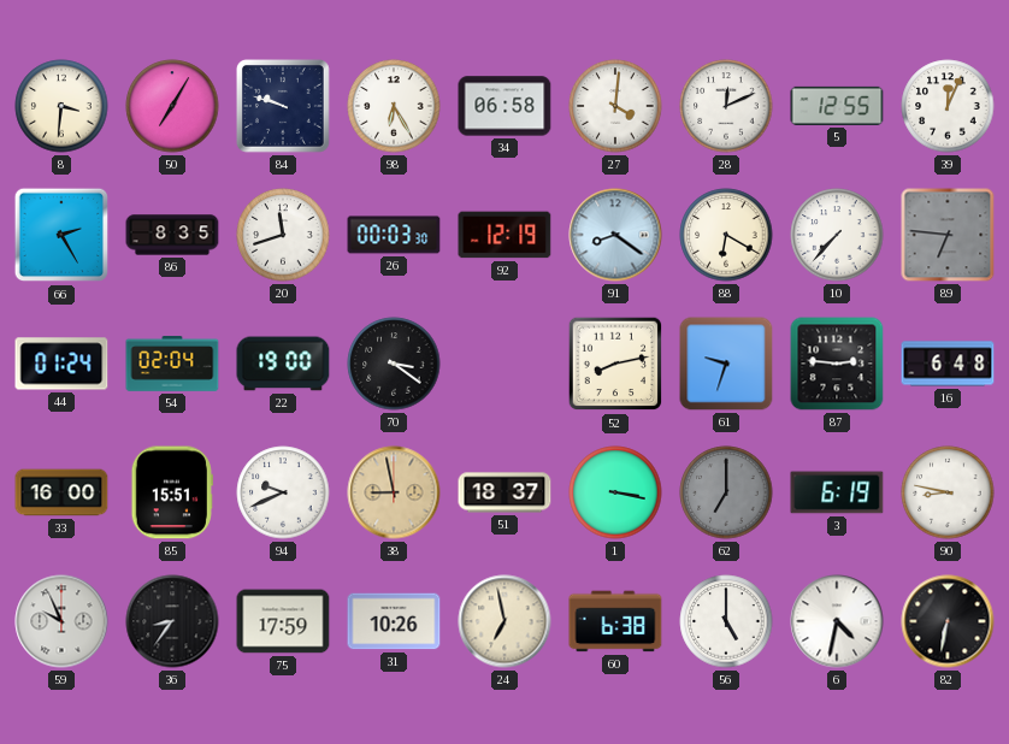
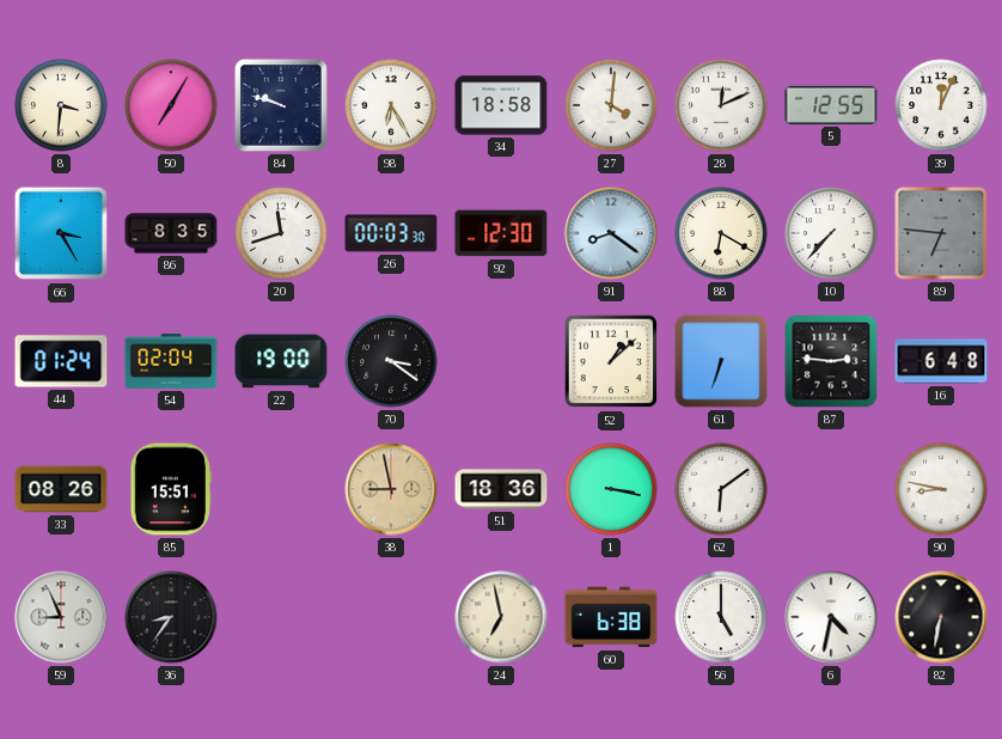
34: 06:58 -> 18:58 (501, 105)
66: 2:25 -> 3:25 (61, 233)
92: 12:19 -> 12:30 (501, 233)
52: 8:13 -> 1:08 (611, 361)
61: 9:33 -> 6:33 (721, 361)
33: 16:00 -> 08:26 (61, 489)
94: 9:41 -> none (283, 492)
51: 18:37 -> 18:36 (501, 489)
62: 7:00 -> 6:09 (721, 489)
62 dial: grey -> white (721, 489)
3: 6:19 -> none (837, 492)
59: 9:56 -> 8:56 (61, 617)
75: 17:59 -> none (283, 621)
31: 10:26 -> none (394, 621)
